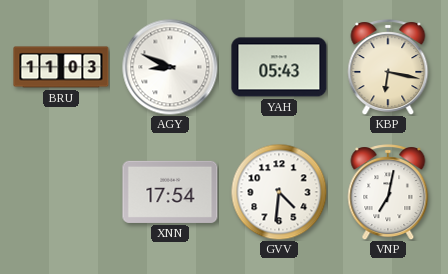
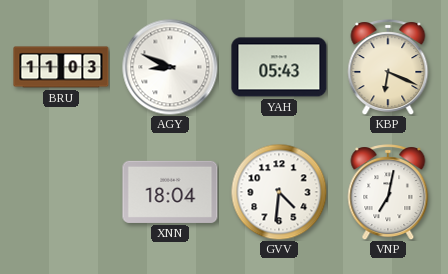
KBP: 6:17 -> 6:19 (388, 67)
XNN: 17:54 -> 18:04 (170, 192)
